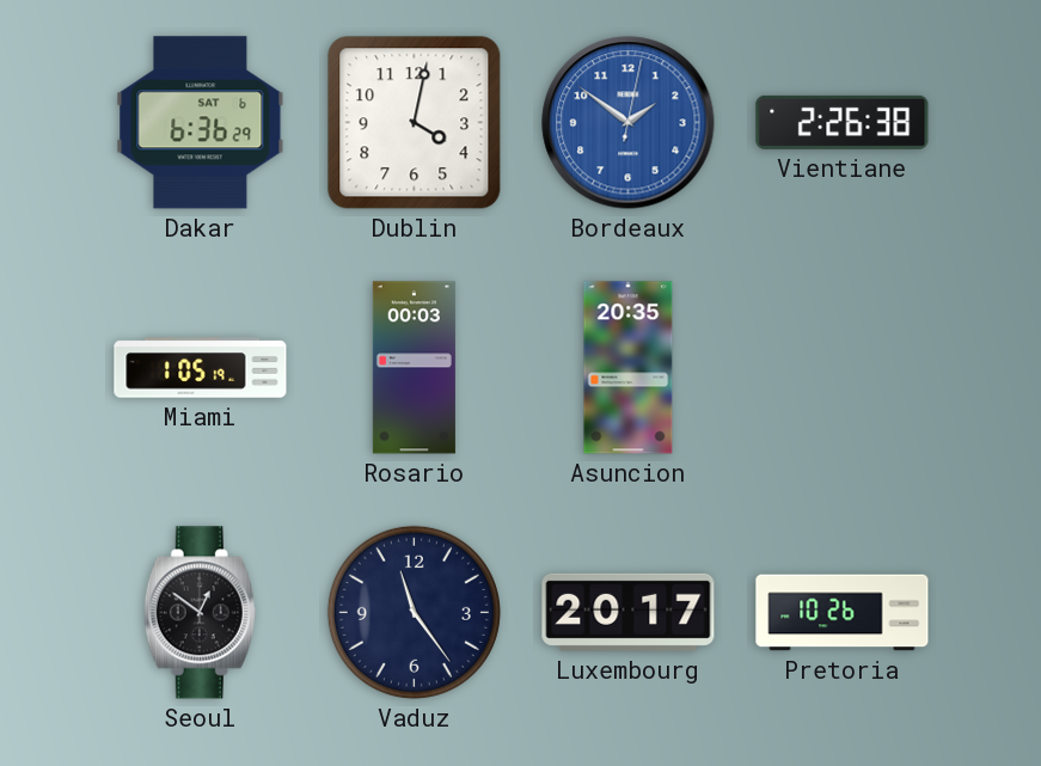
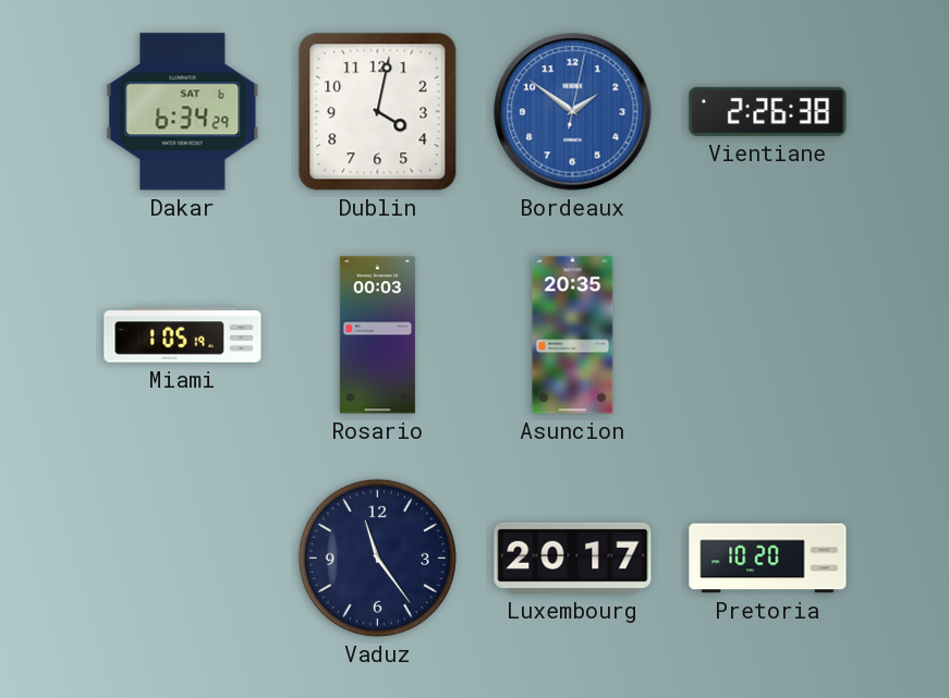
Dakar: 6:36 -> 6:34 (183, 112)
Seoul: 12:51 -> none (200, 613)
Pretoria: 10:26 -> 10:20 (768, 559)
